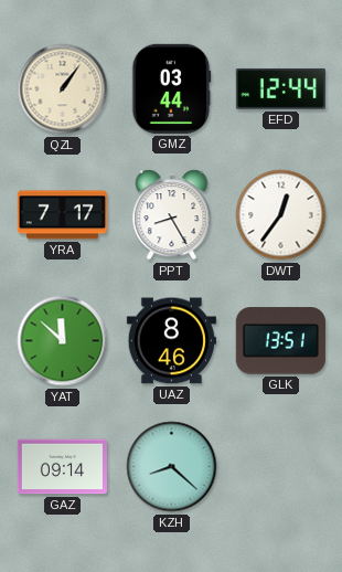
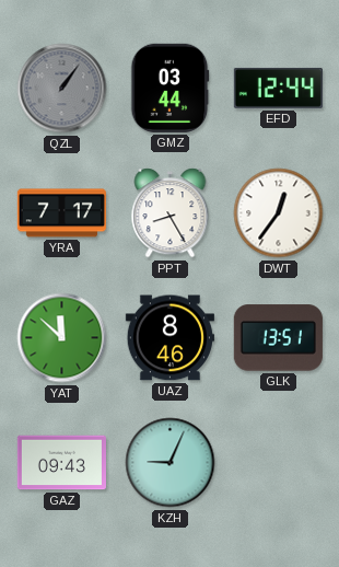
QZL dial: cream -> grey (62, 89)
GAZ: 09:14 -> 09:43 (61, 463)
KZH: 8:22 -> 9:04 (171, 463)
